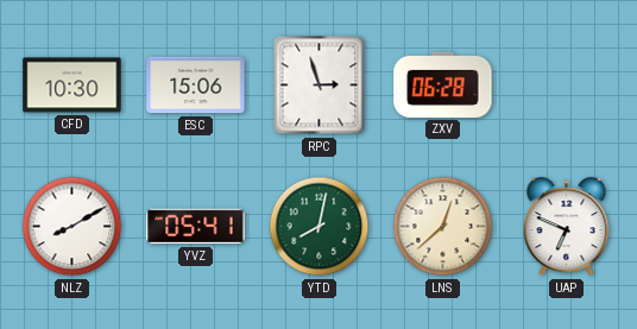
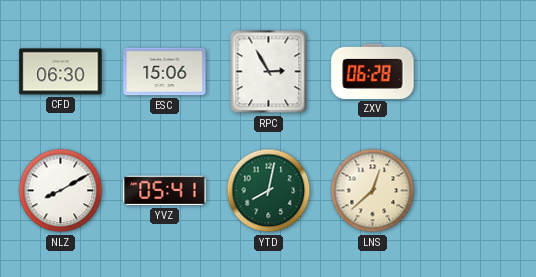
CFD: 10:30 -> 06:30 (61, 72)
RPC: 2:57 -> 2:55 (269, 72)
UAP: 6:49 -> none (567, 227)
